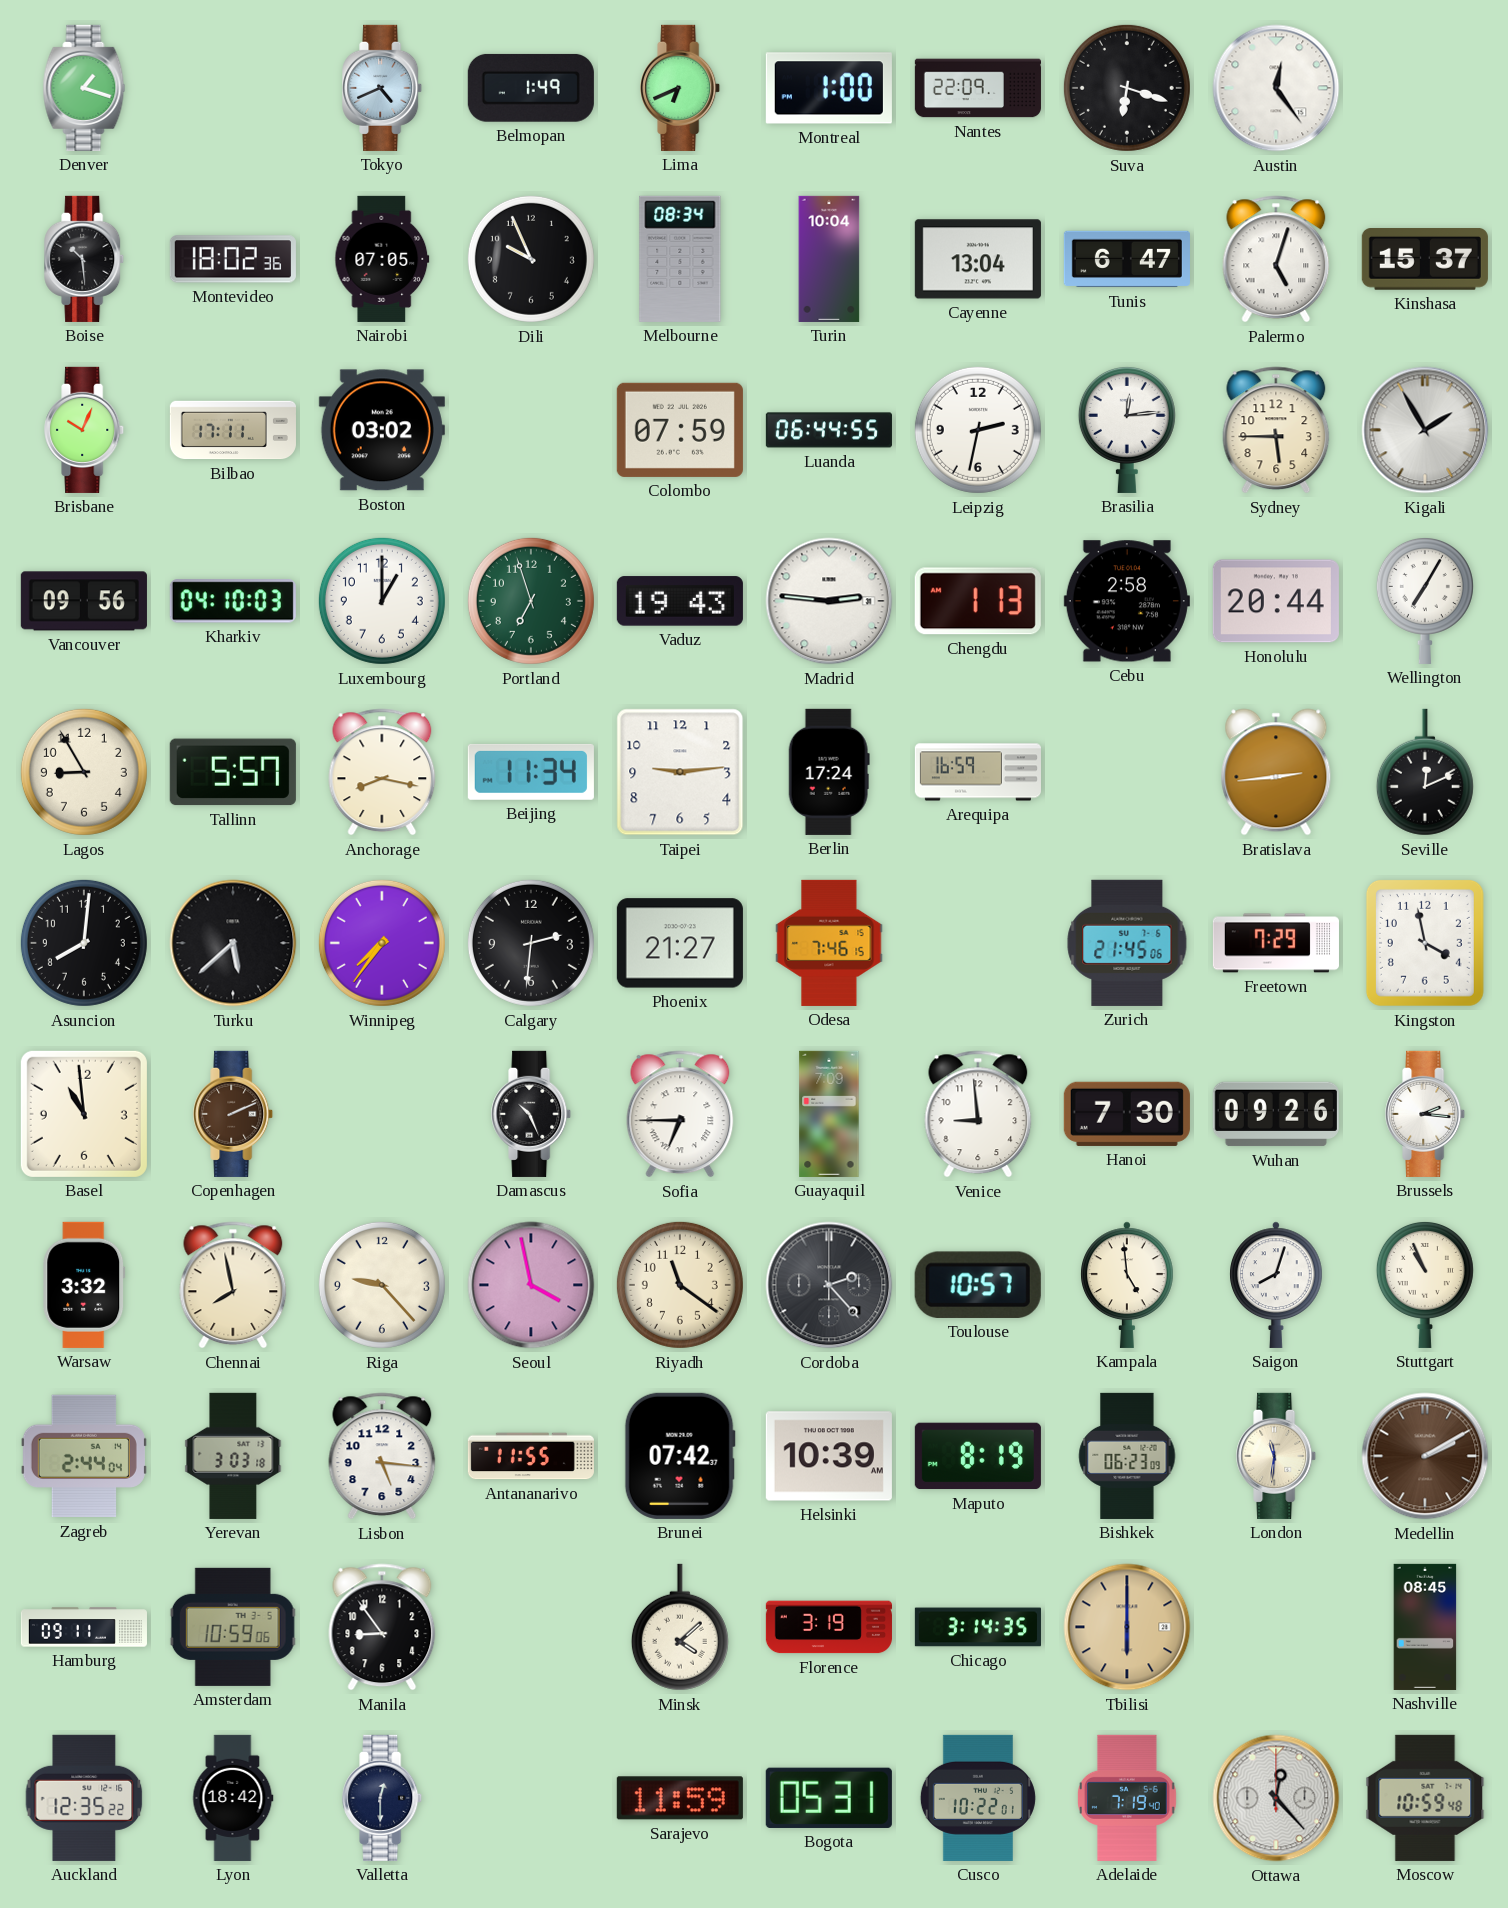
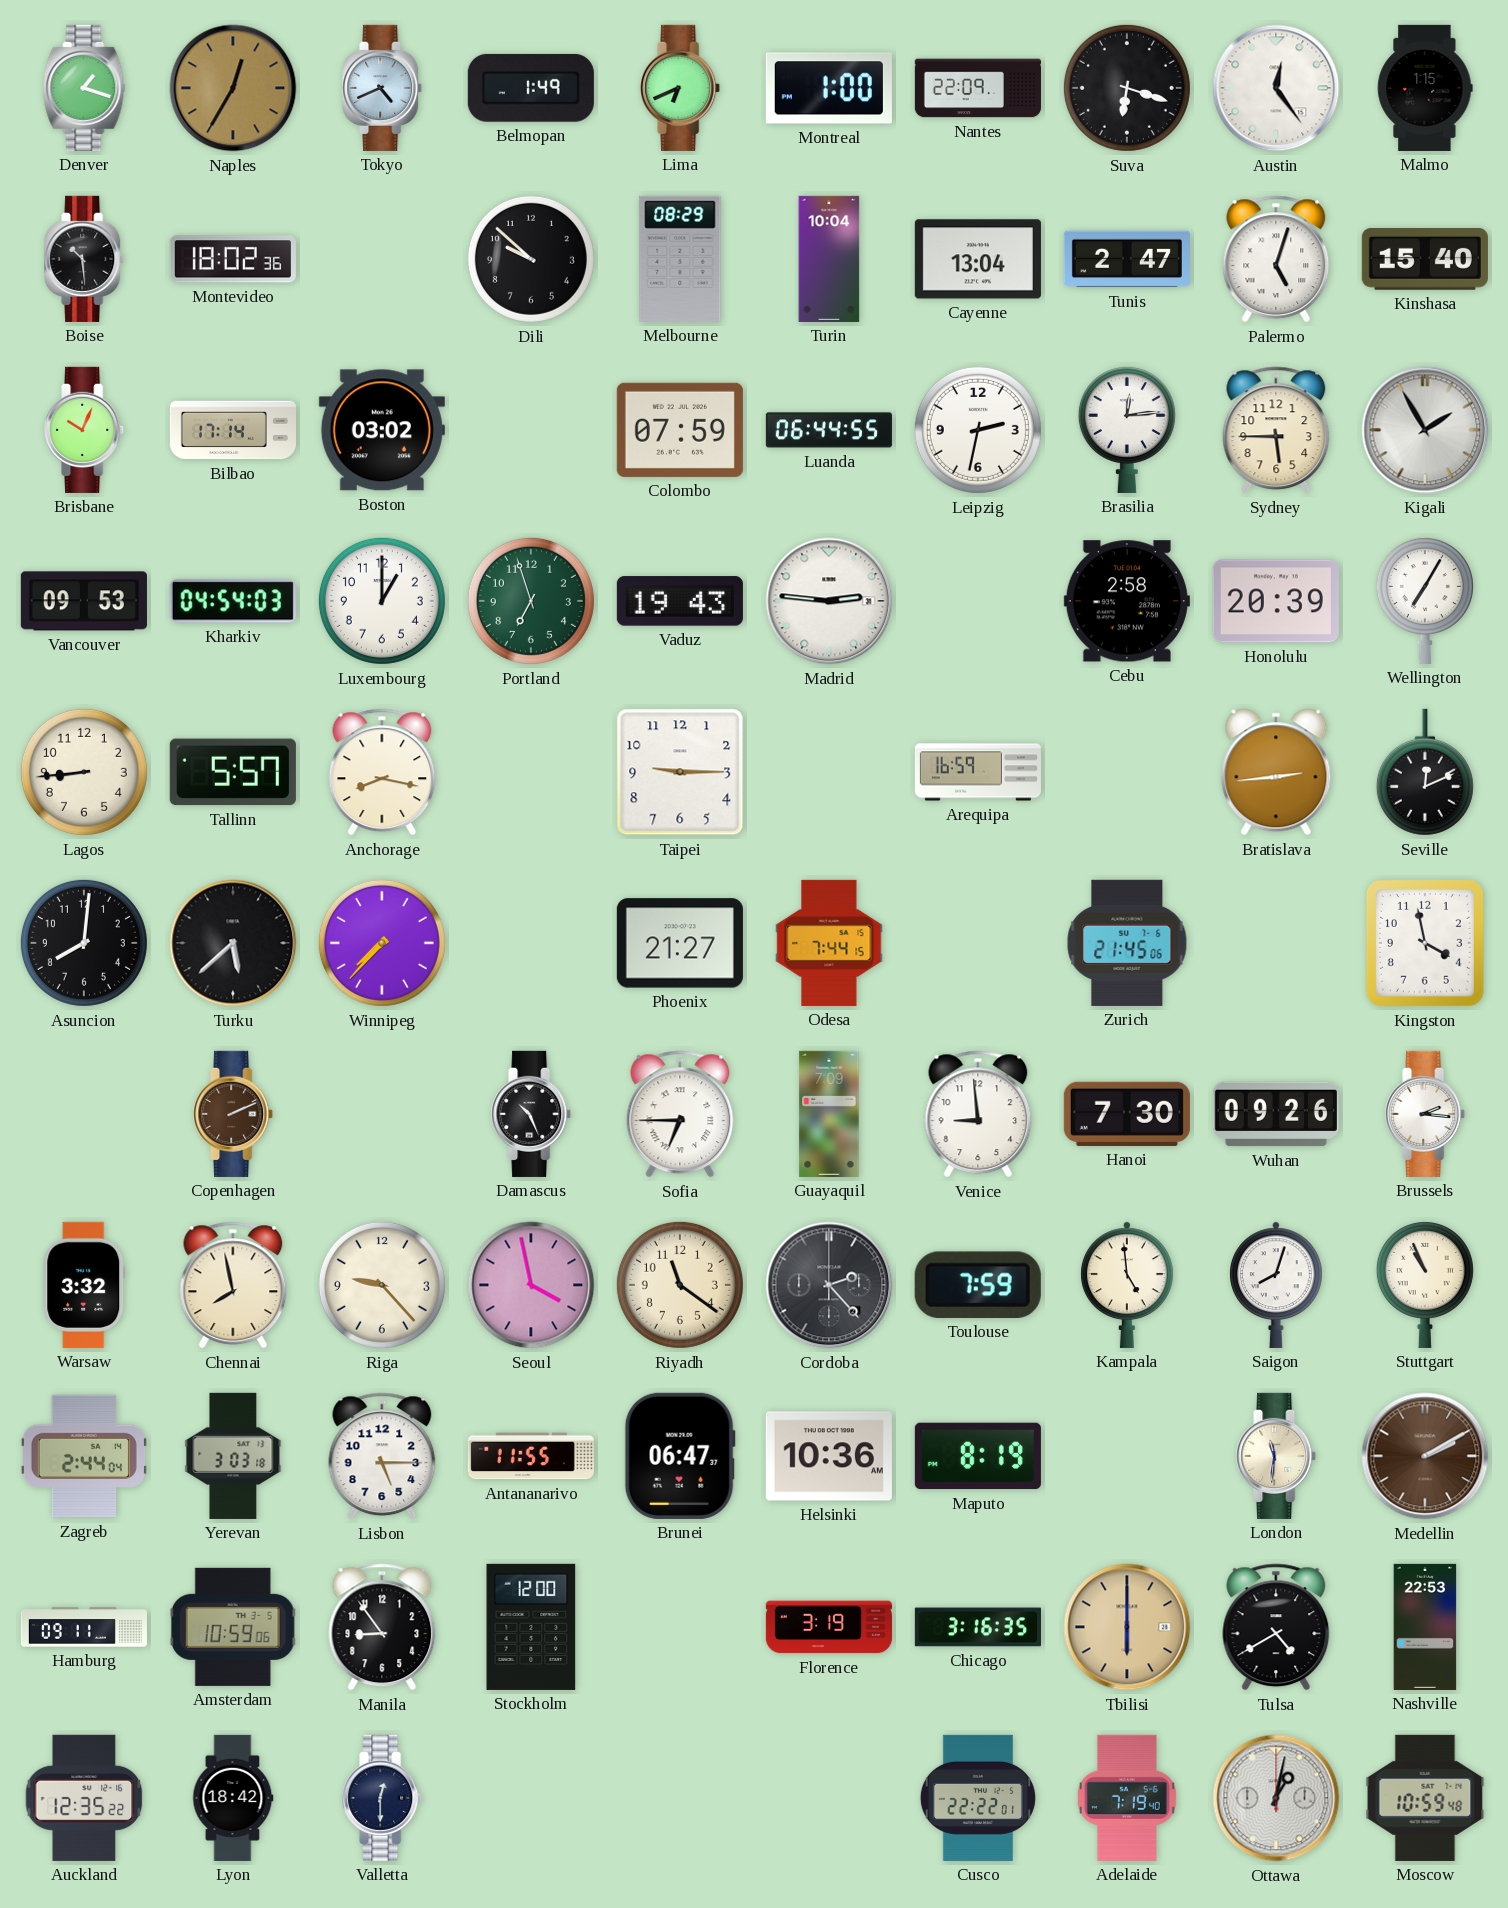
Naples: none -> 12:35 (233, 88)
Malmo: none -> 1:15 (1425, 88)
Nairobi: 07:05 -> none (382, 259)
Dili: 9:56 -> 9:52 (531, 259)
Melbourne: 08:34 -> 08:29 (680, 259)
Tunis: 6:47 -> 2:47 (1127, 259)
Kinshasa: 15:37 -> 15:40 (1425, 260)
Bilbao: 17:11 -> 17:14 (233, 430)
Vancouver: 09:56 -> 09:53 (84, 601)
Kharkiv: 04:10 -> 04:54 (233, 601)
Chengdu: 1:13 -> none (978, 601)
Honolulu: 20:44 -> 20:39 (1276, 601)
Lagos: 8:55 -> 8:44 (84, 772)
Beijing: 11:34 -> none (531, 772)
Taipei: 9:14 -> 9:15 (680, 772)
Berlin: 17:24 -> none (829, 772)
Winnipeg: 7:36 -> 7:37 (382, 943)
Calgary: 2:31 -> none (531, 943)
Odesa: 7:46 -> 7:44 (829, 943)
Freetown: 7:29 -> none (1276, 943)
Basel: 10:59 -> none (84, 1114)
Toulouse: 10:57 -> 7:59 (978, 1285)
Lisbon: 5:16 -> 5:15 (382, 1456)
Brunei: 07:42 -> 06:47 (680, 1456)
Helsinki: 10:39 -> 10:36 (829, 1456)
Bishkek: 06:23 -> none (1127, 1456)
Stockholm: none -> 12:00 (531, 1627)
Minsk: 4:08 -> none (680, 1627)
Chicago: 3:14 -> 3:16 (978, 1627)
Tulsa: none -> 4:40 (1276, 1627)
Nashville: 08:45 -> 22:53 (1425, 1627)
Sarajevo: 11:59 -> none (680, 1798)
Bogota: 05:31 -> none (829, 1798)
Cusco: 10:22 -> 22:22 (978, 1798)
Ottawa: 12:23 -> 1:02 (1276, 1798)
